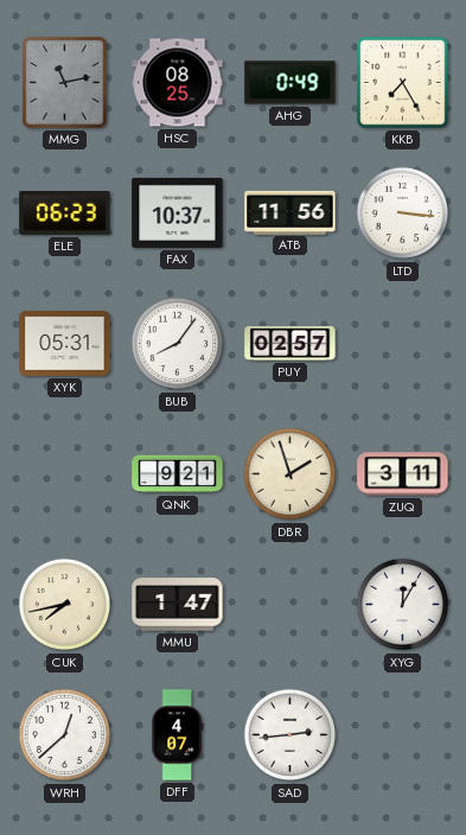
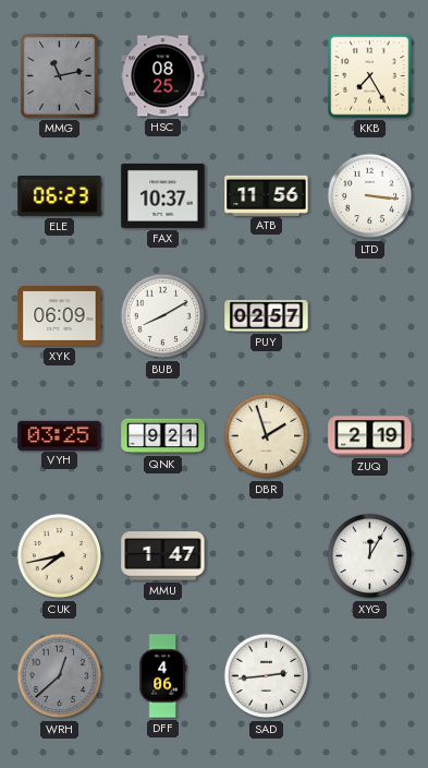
AHG: 0:49 -> none (291, 83)
XYK: 05:31 -> 06:09 (60, 316)
BUB: 8:06 -> 8:10 (163, 316)
VYH: none -> 03:25 (60, 435)
ZUQ: 3:11 -> 2:19 (370, 436)
WRH dial: white -> grey (60, 676)
DFF: 4:07 -> 4:06 (162, 676)
